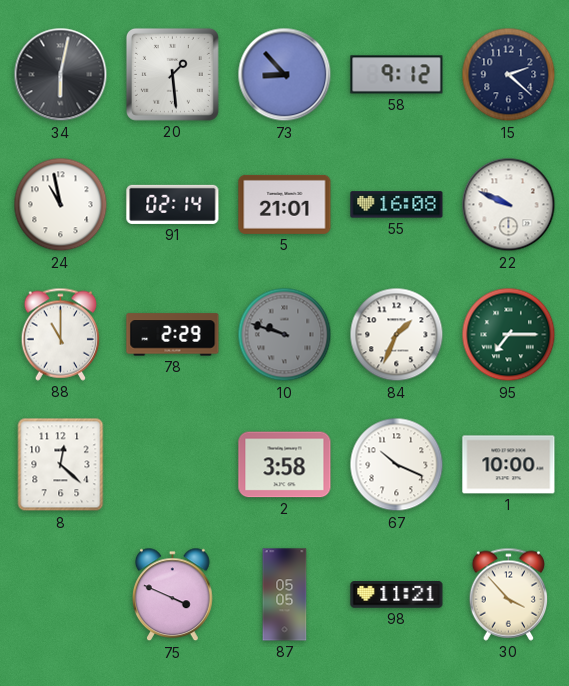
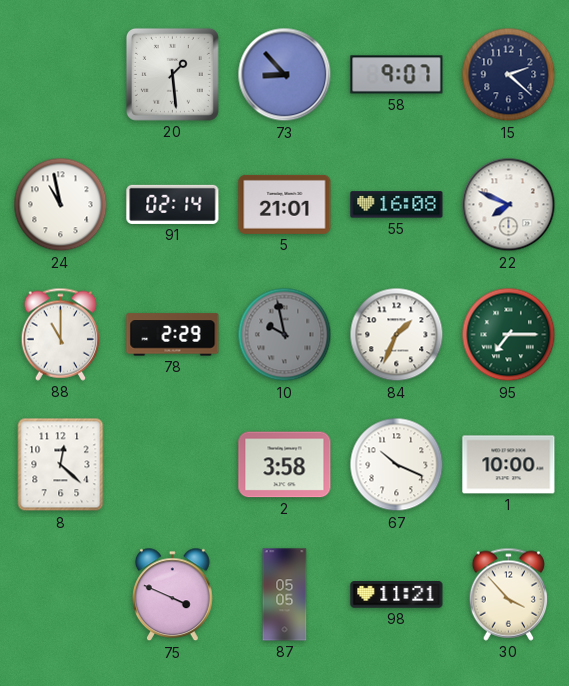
34: 6:02 -> none (61, 75)
58: 9:12 -> 9:07 (397, 75)
22: 9:49 -> 7:49 (509, 205)
10: 9:48 -> 9:58 (285, 335)
